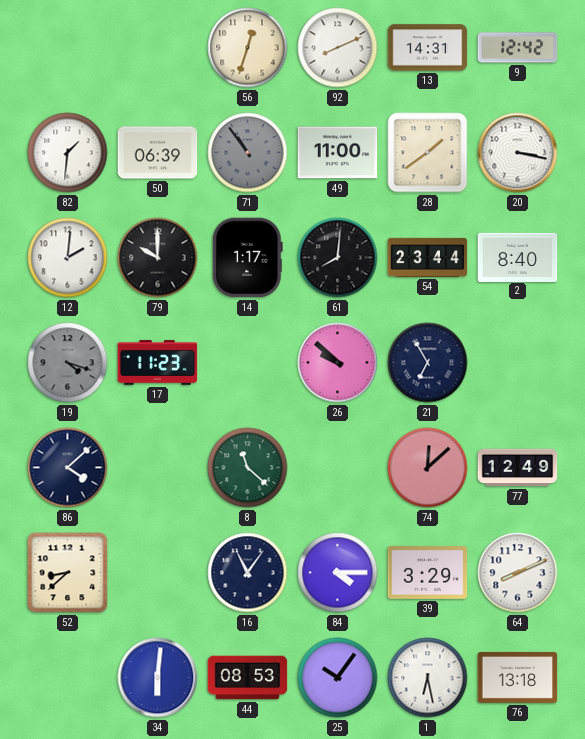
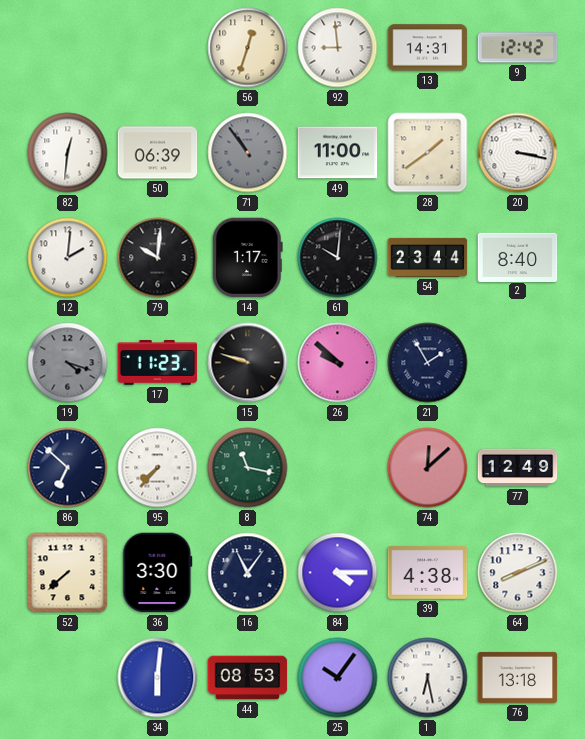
92: 8:11 -> 8:59 (338, 48)
82: 1:31 -> 12:31 (68, 153)
79: 10:00 -> 10:01 (158, 258)
61: 8:01 -> 10:01 (338, 258)
15: none -> 9:48 (248, 363)
21: 6:55 -> 1:55 (428, 363)
86: 4:08 -> 6:52 (68, 468)
95: none -> 7:37 (158, 468)
8: 11:22 -> 11:17 (248, 468)
52: 8:38 -> 7:38 (68, 573)
36: none -> 3:30 (158, 573)
39: 3:29 -> 4:38 (428, 572)
